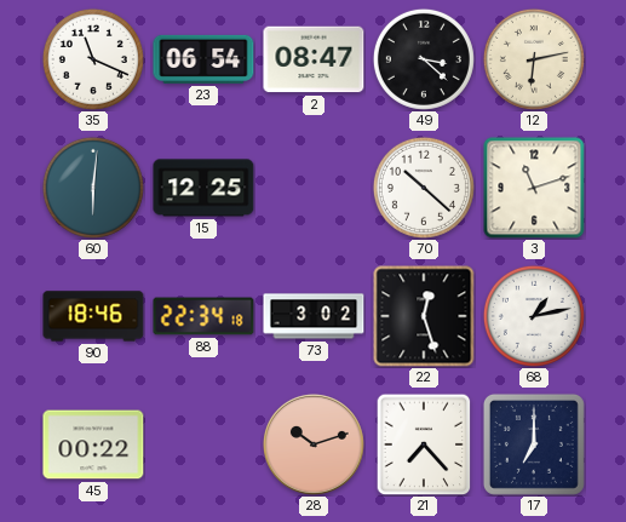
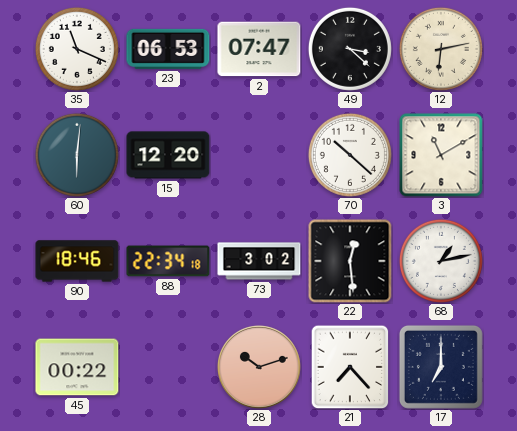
23: 06:54 -> 06:53 (168, 49)
2: 08:47 -> 07:47 (259, 49)
15: 12:25 -> 12:20 (168, 155)
3: 11:12 -> 11:10 (441, 155)
22: 12:27 -> 12:29 (350, 261)
